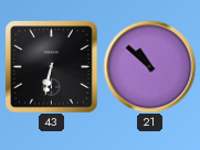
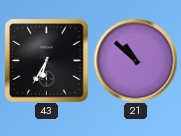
43: 6:32 -> 6:35 (46, 60)
